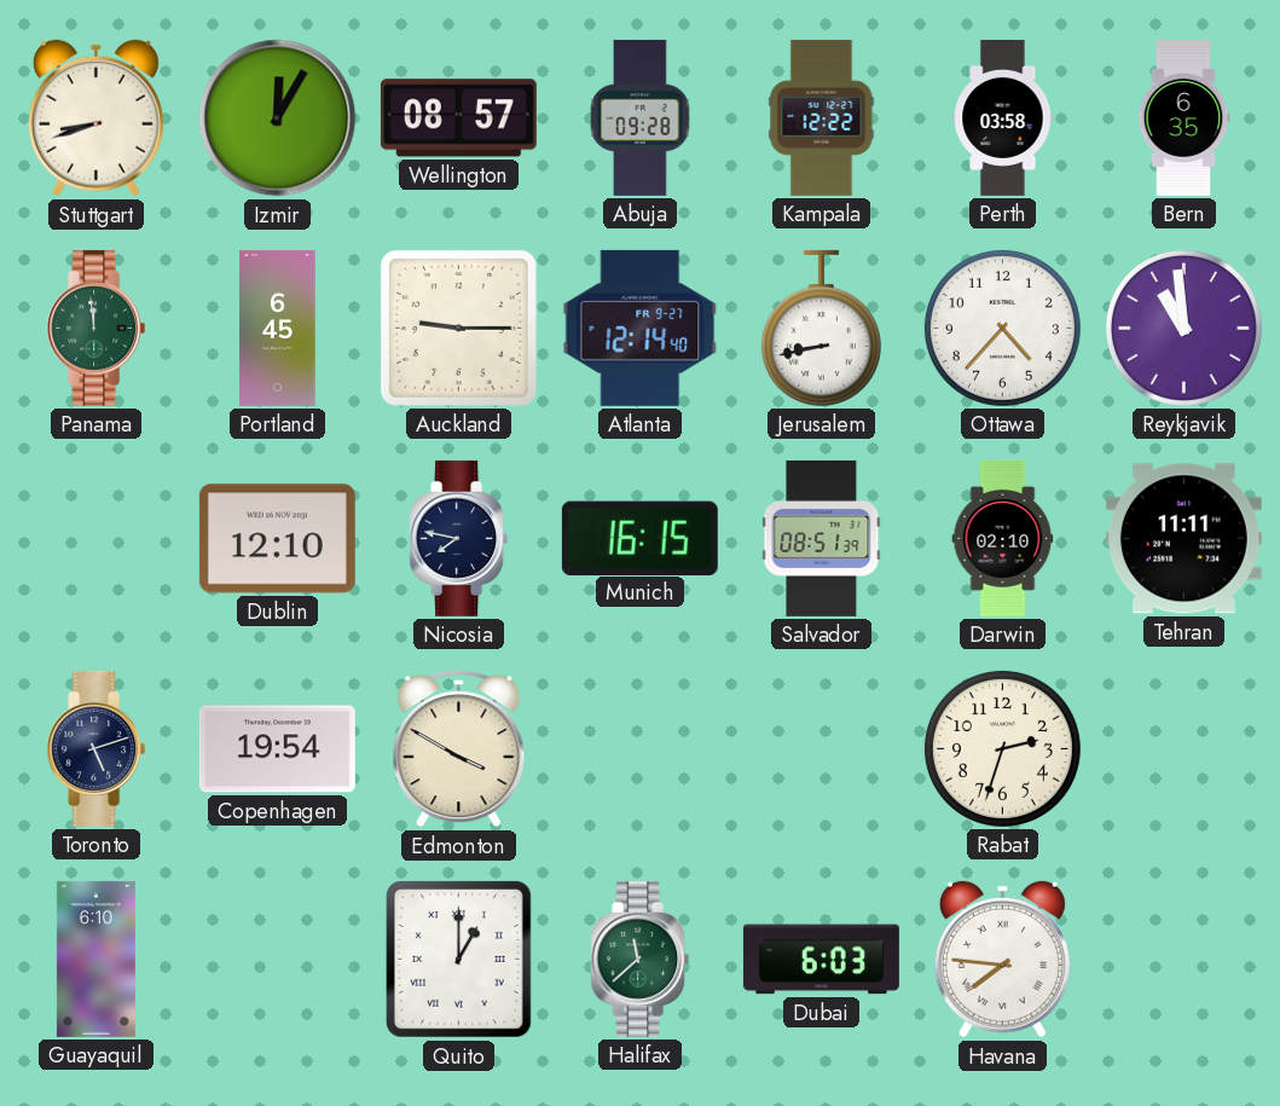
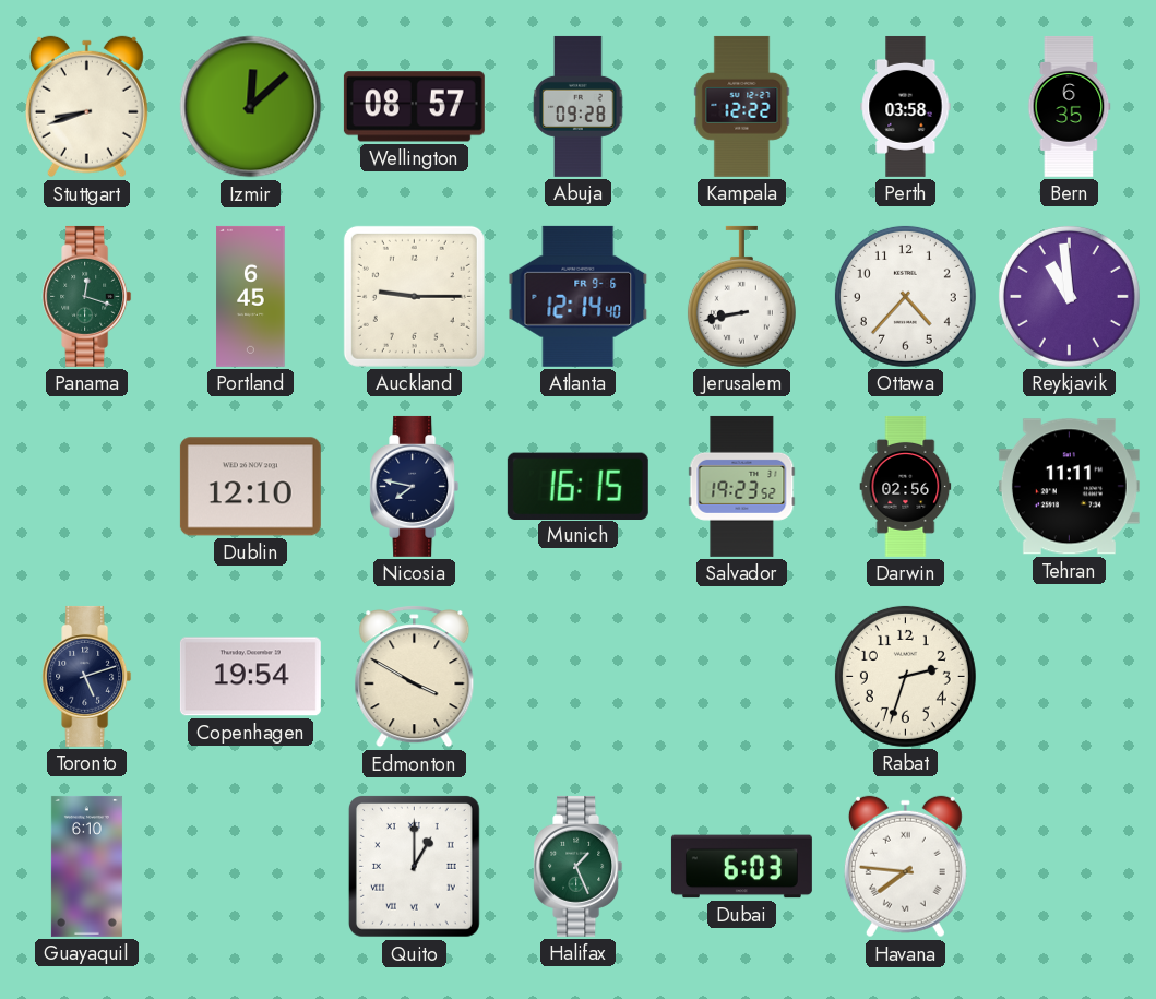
Izmir: 12:05 -> 12:08 (251, 107)
Panama: 11:59 -> 12:18 (87, 296)
Atlanta date: FR 9-27 -> FR 9-6 (579, 296)
Salvador: 08:51 -> 19:23 (742, 486)
Darwin: 02:10 -> 02:56 (906, 486)
Halifax: 11:38 -> 1:26 (579, 866)
